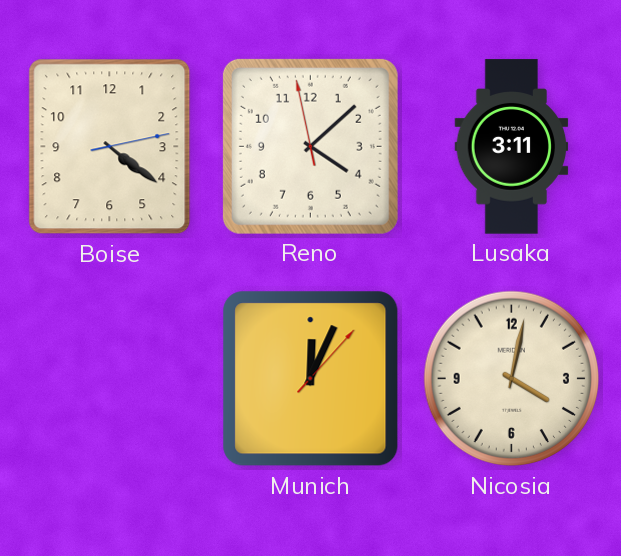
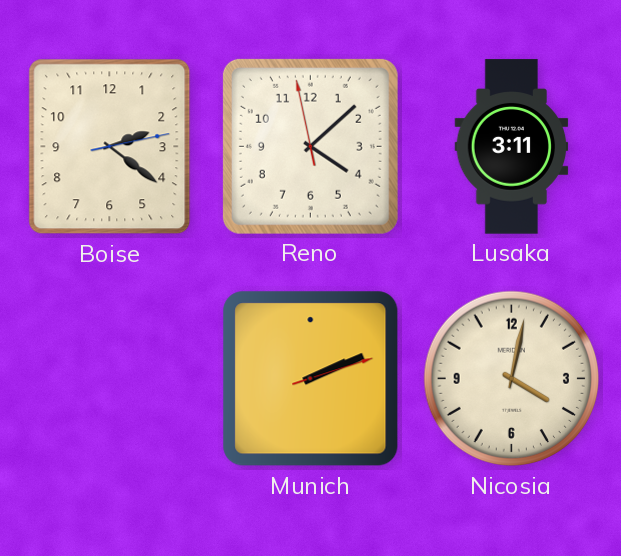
Boise: 4:21 -> 2:21 (110, 147)
Munich: 12:04 -> 2:11 (311, 379)
